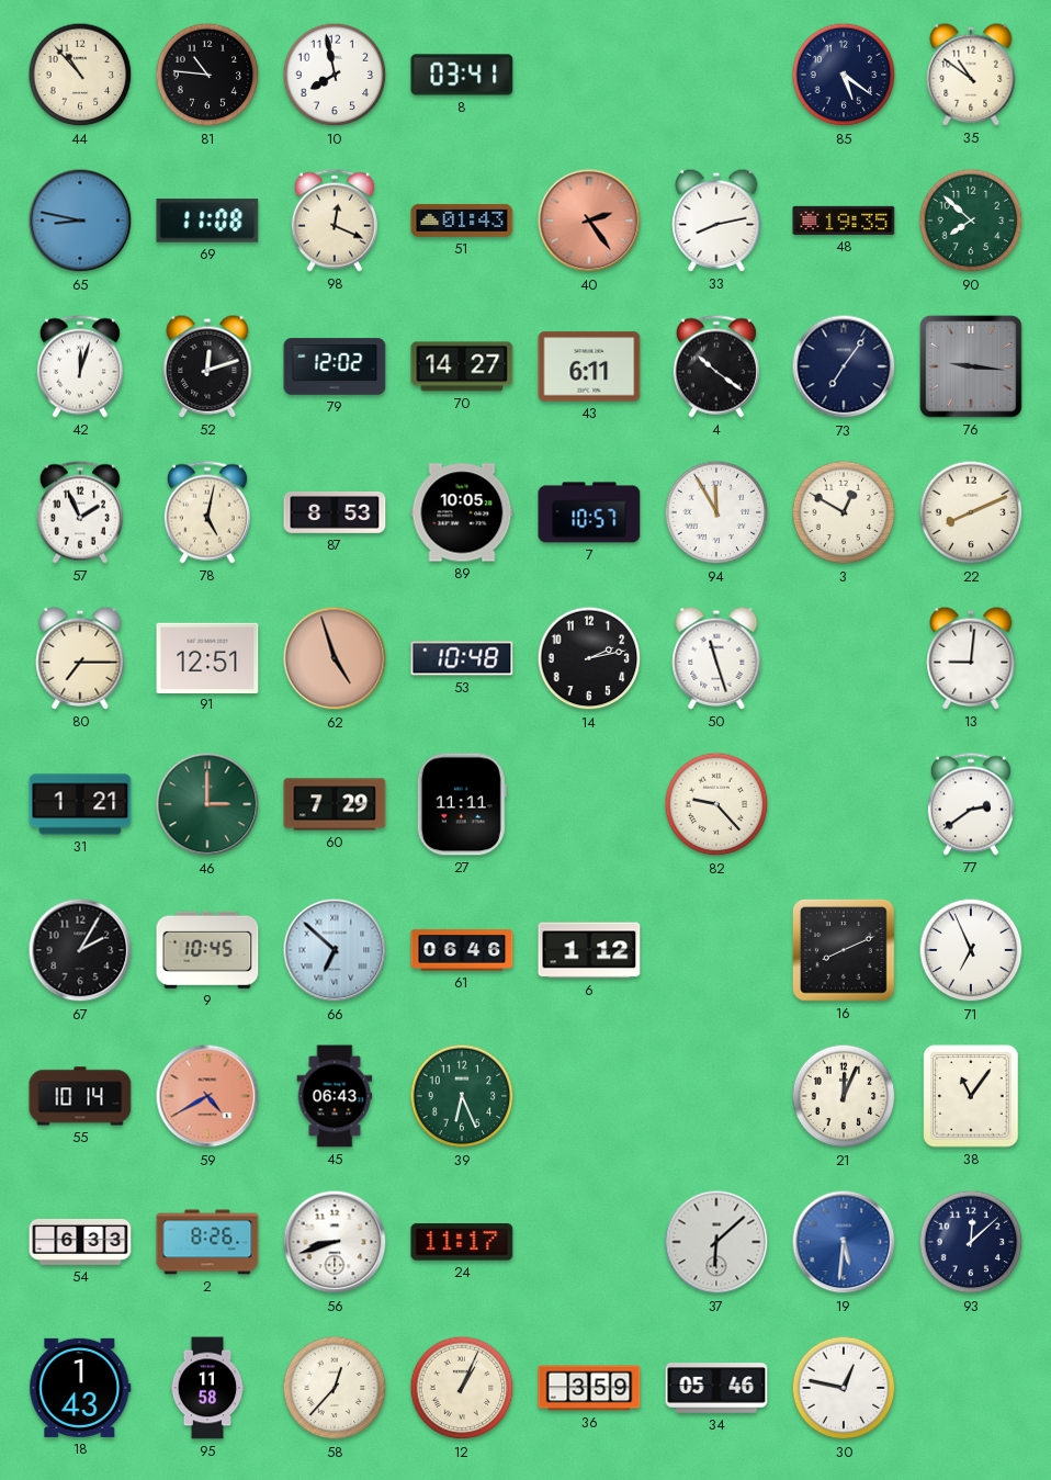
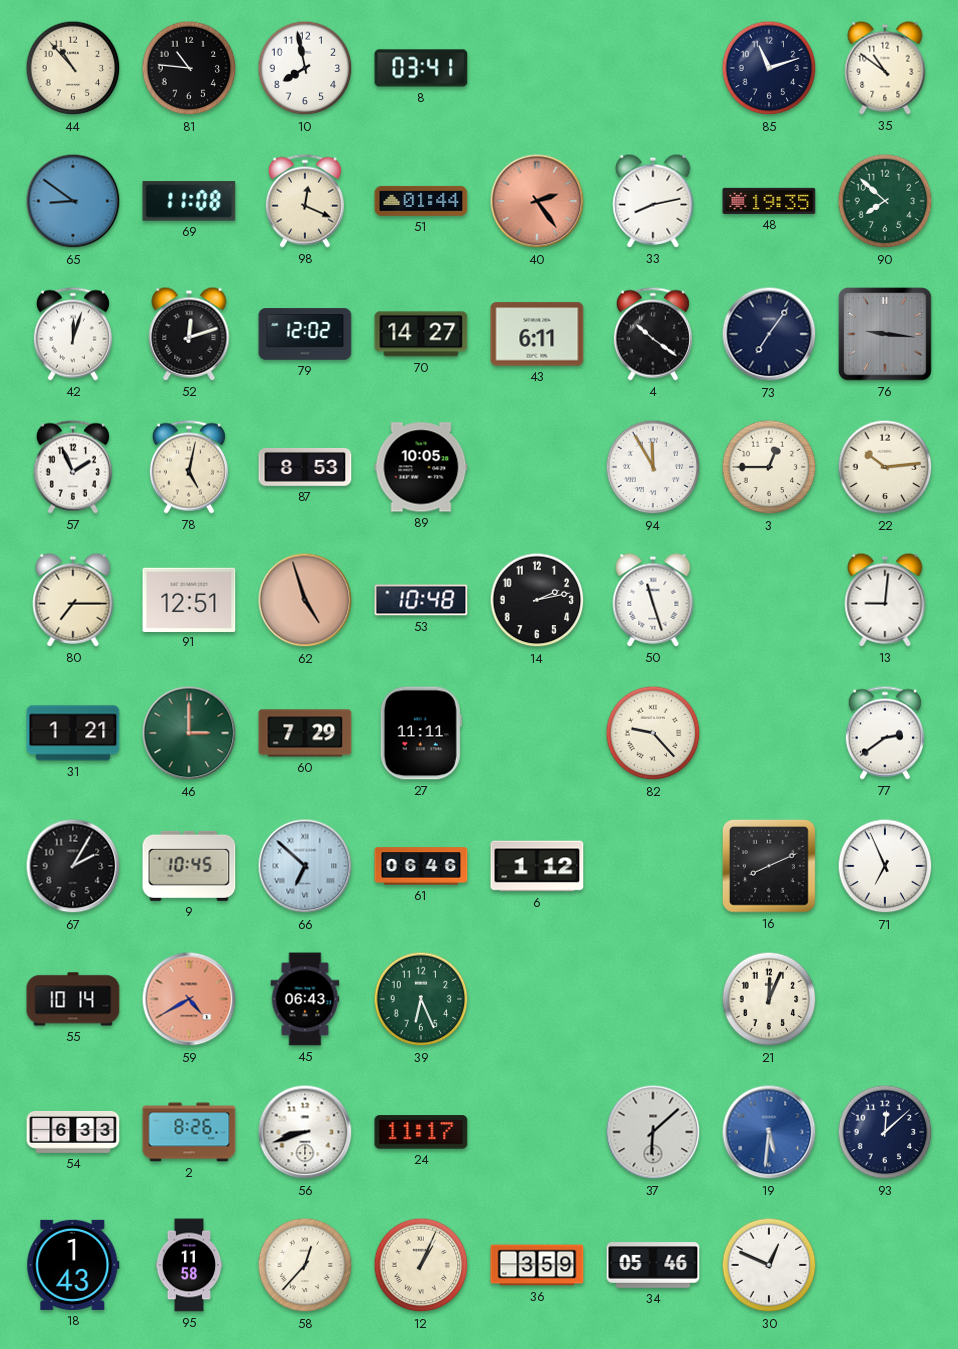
85: 5:21 -> 11:12 (769, 68)
65: 8:47 -> 8:51 (73, 201)
51: 01:43 -> 01:44 (421, 201)
7: 10:57 -> none (589, 512)
3: 12:50 -> 12:45 (769, 467)
22: 8:11 -> 10:14 (885, 467)
38: 11:06 -> none (971, 1096)
30: 12:47 -> 12:49 (769, 1265)
